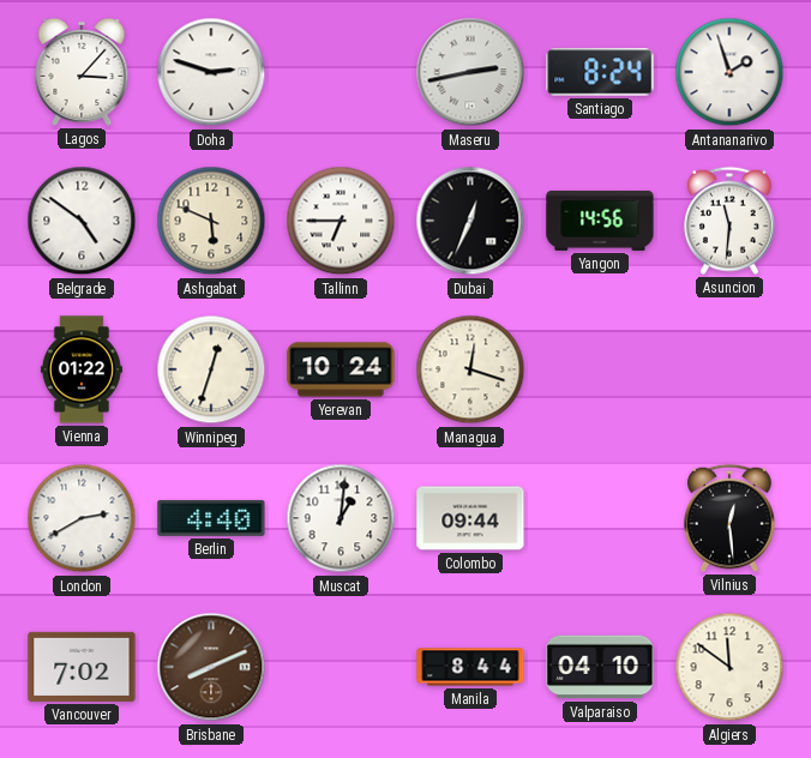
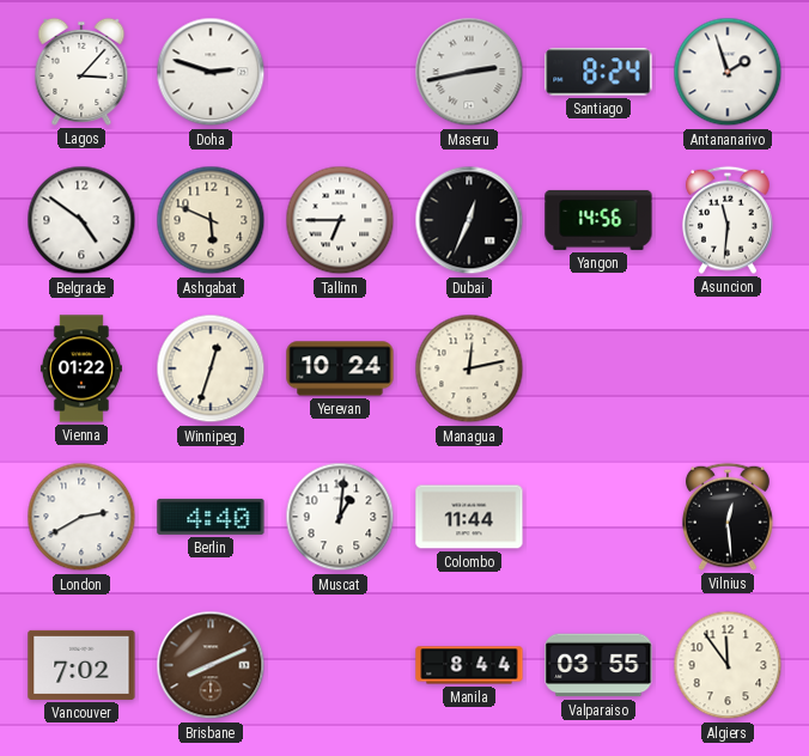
Managua: 12:18 -> 12:13 (469, 368)
Colombo: 09:44 -> 11:44 (469, 517)
Valparaiso: 04:10 -> 03:55 (598, 665)
Algiers: 11:51 -> 11:54 (728, 665)
